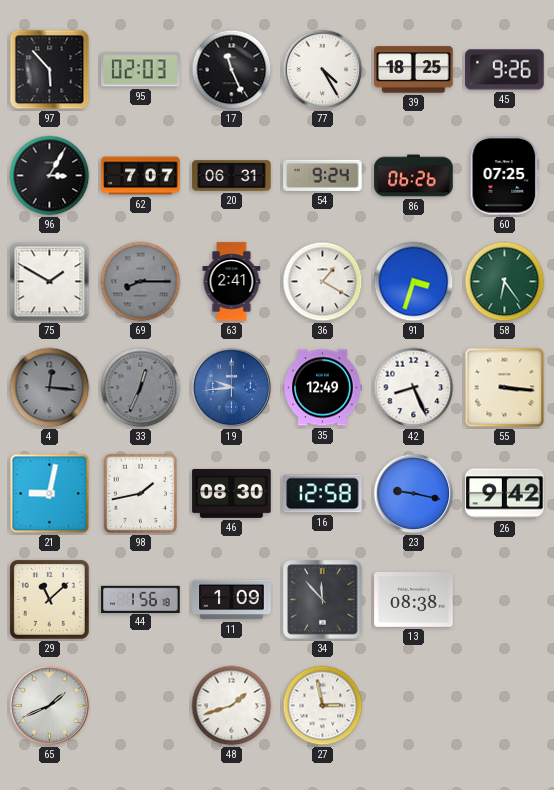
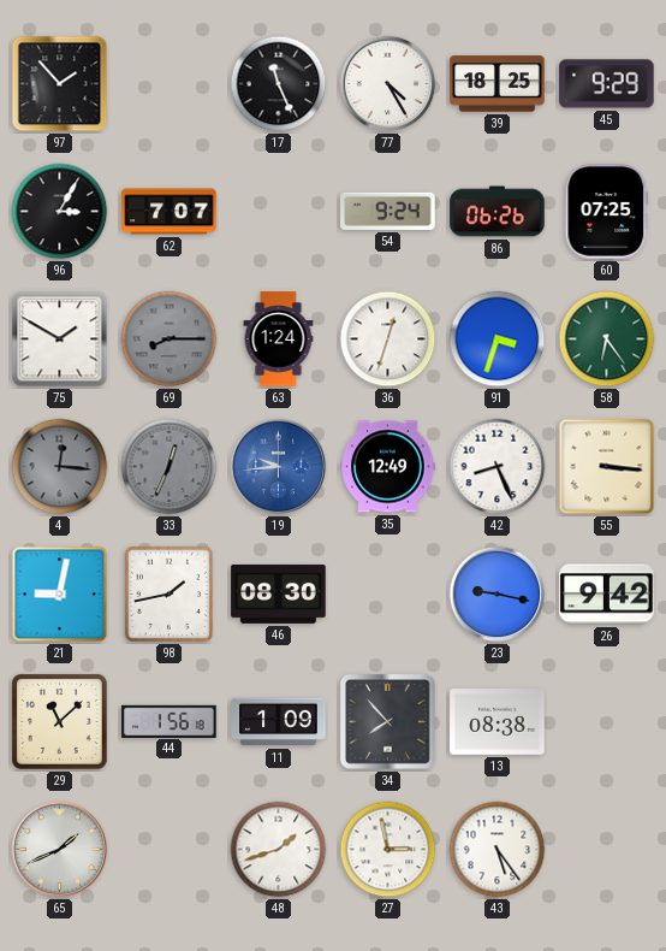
97: 5:53 -> 1:53 (60, 84)
95: 02:03 -> none (141, 70)
45: 9:26 -> 9:29 (607, 84)
20: 06:31 -> none (232, 176)
63: 2:41 -> 1:24 (279, 339)
36: 1:20 -> 12:33 (388, 339)
16: 12:58 -> none (323, 494)
34: 11:53 -> 7:53 (388, 722)
43: none -> 5:24 (498, 850)
